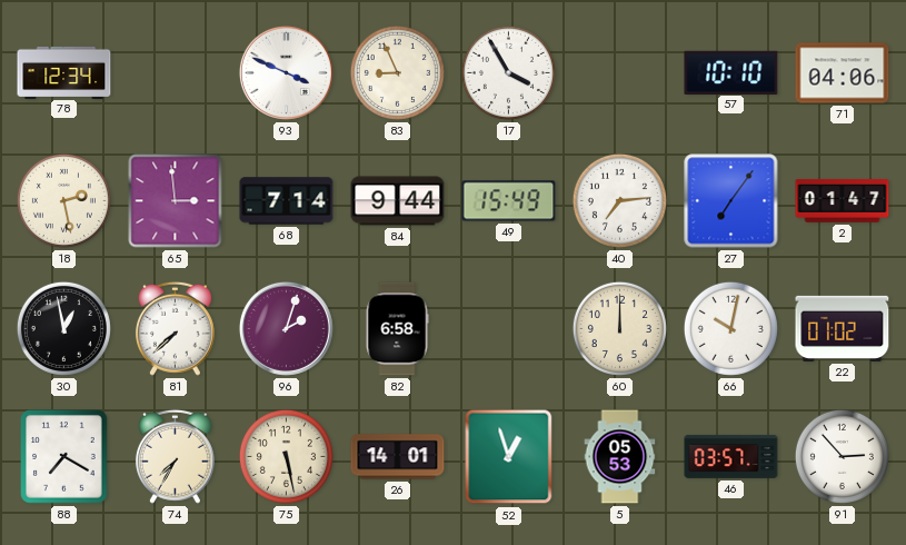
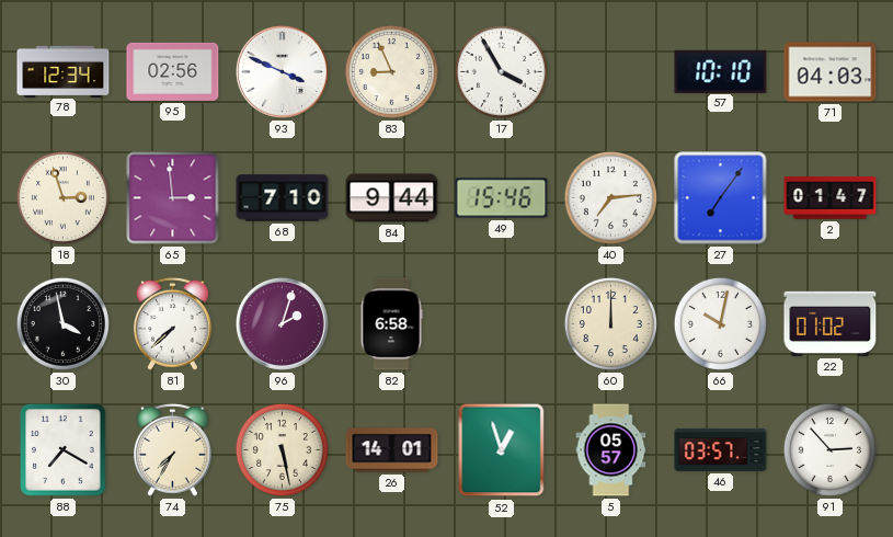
95: none -> 02:56 (173, 71)
71: 04:06 -> 04:03 (831, 72)
18: 2:28 -> 2:57 (62, 197)
68: 7:14 -> 7:10 (283, 198)
49: 15:49 -> 15:46 (502, 198)
30: 12:58 -> 3:58 (62, 323)
5: 05:53 -> 05:57 (611, 450)
